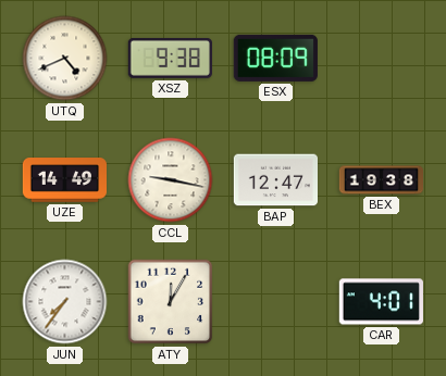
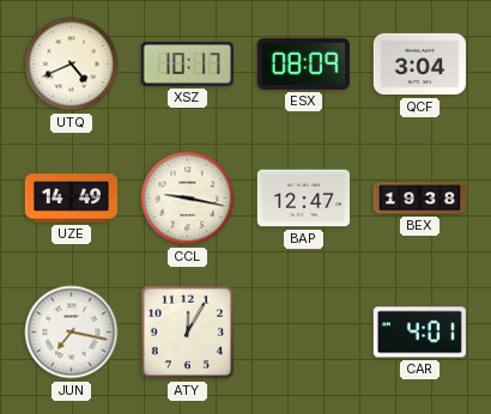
XSZ: 9:38 -> 10:17 (187, 63)
QCF: none -> 3:04 (419, 65)
JUN: 7:36 -> 7:17 (72, 333)
